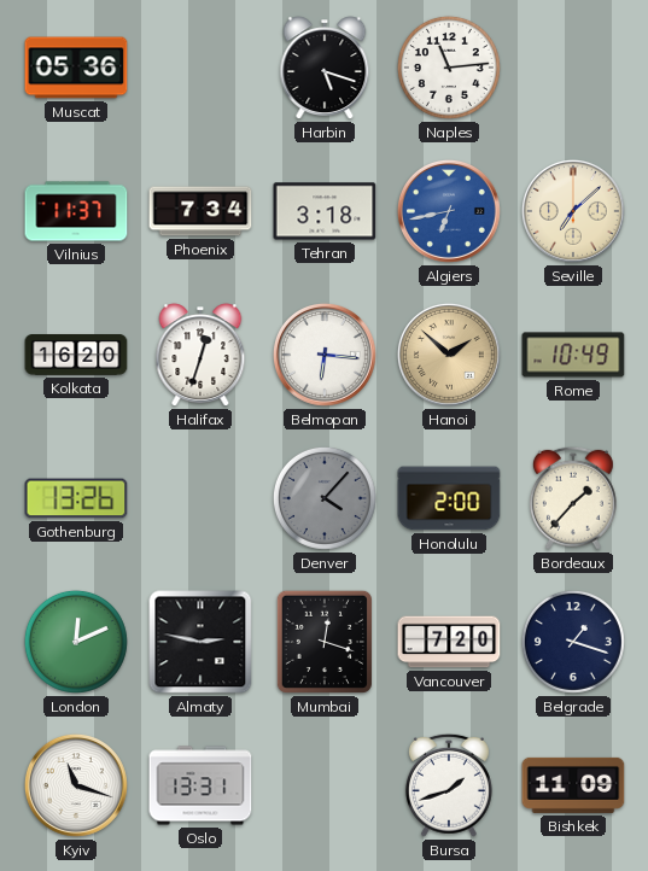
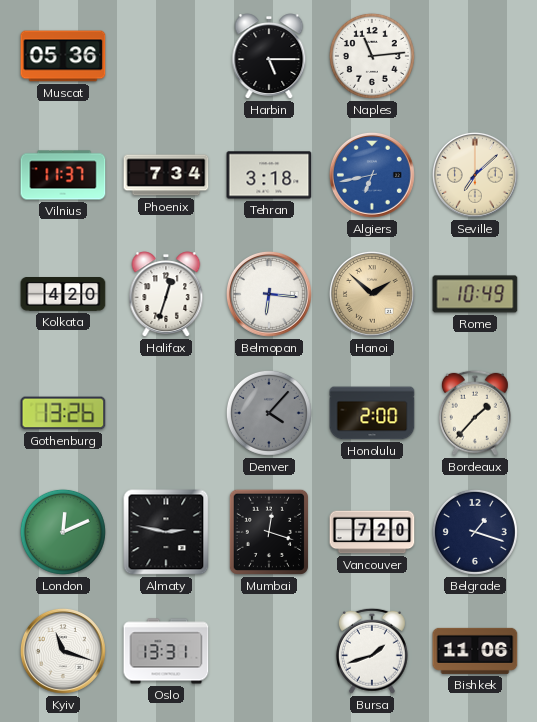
Harbin: 5:18 -> 5:15 (269, 56)
Kolkata: 16:20 -> 4:20 (63, 295)
Bishkek: 11:09 -> 11:06 (475, 651)
